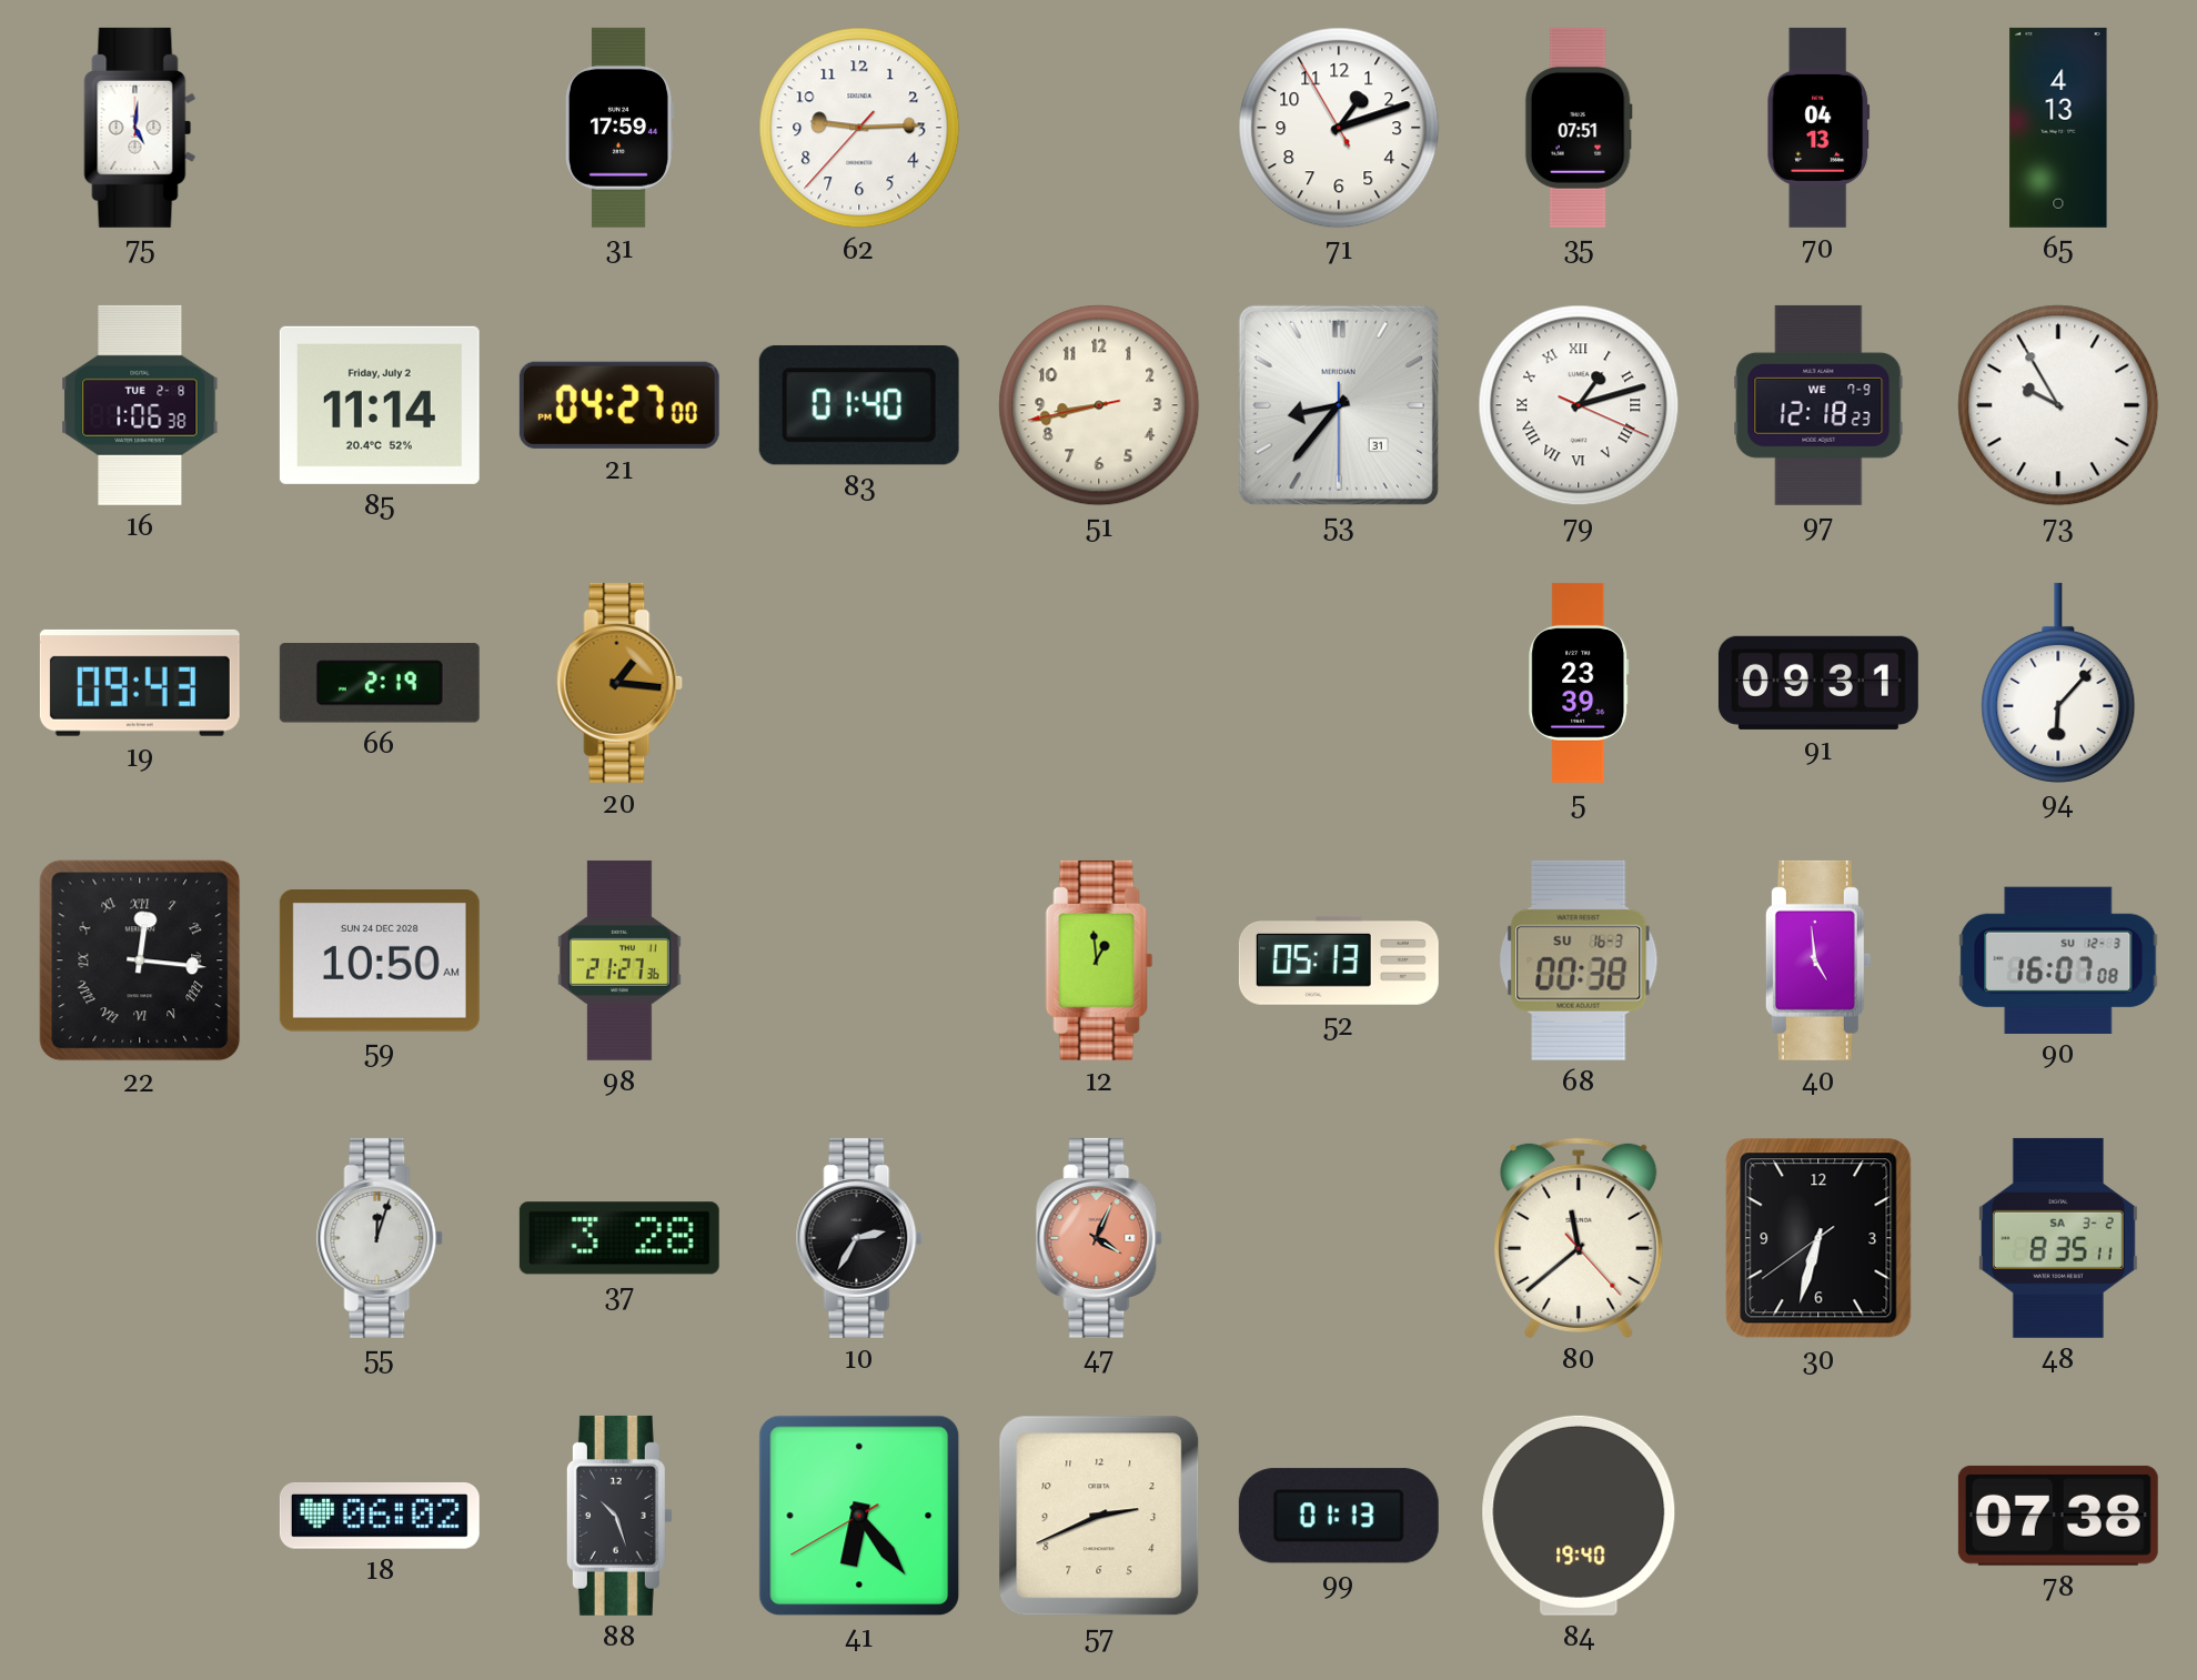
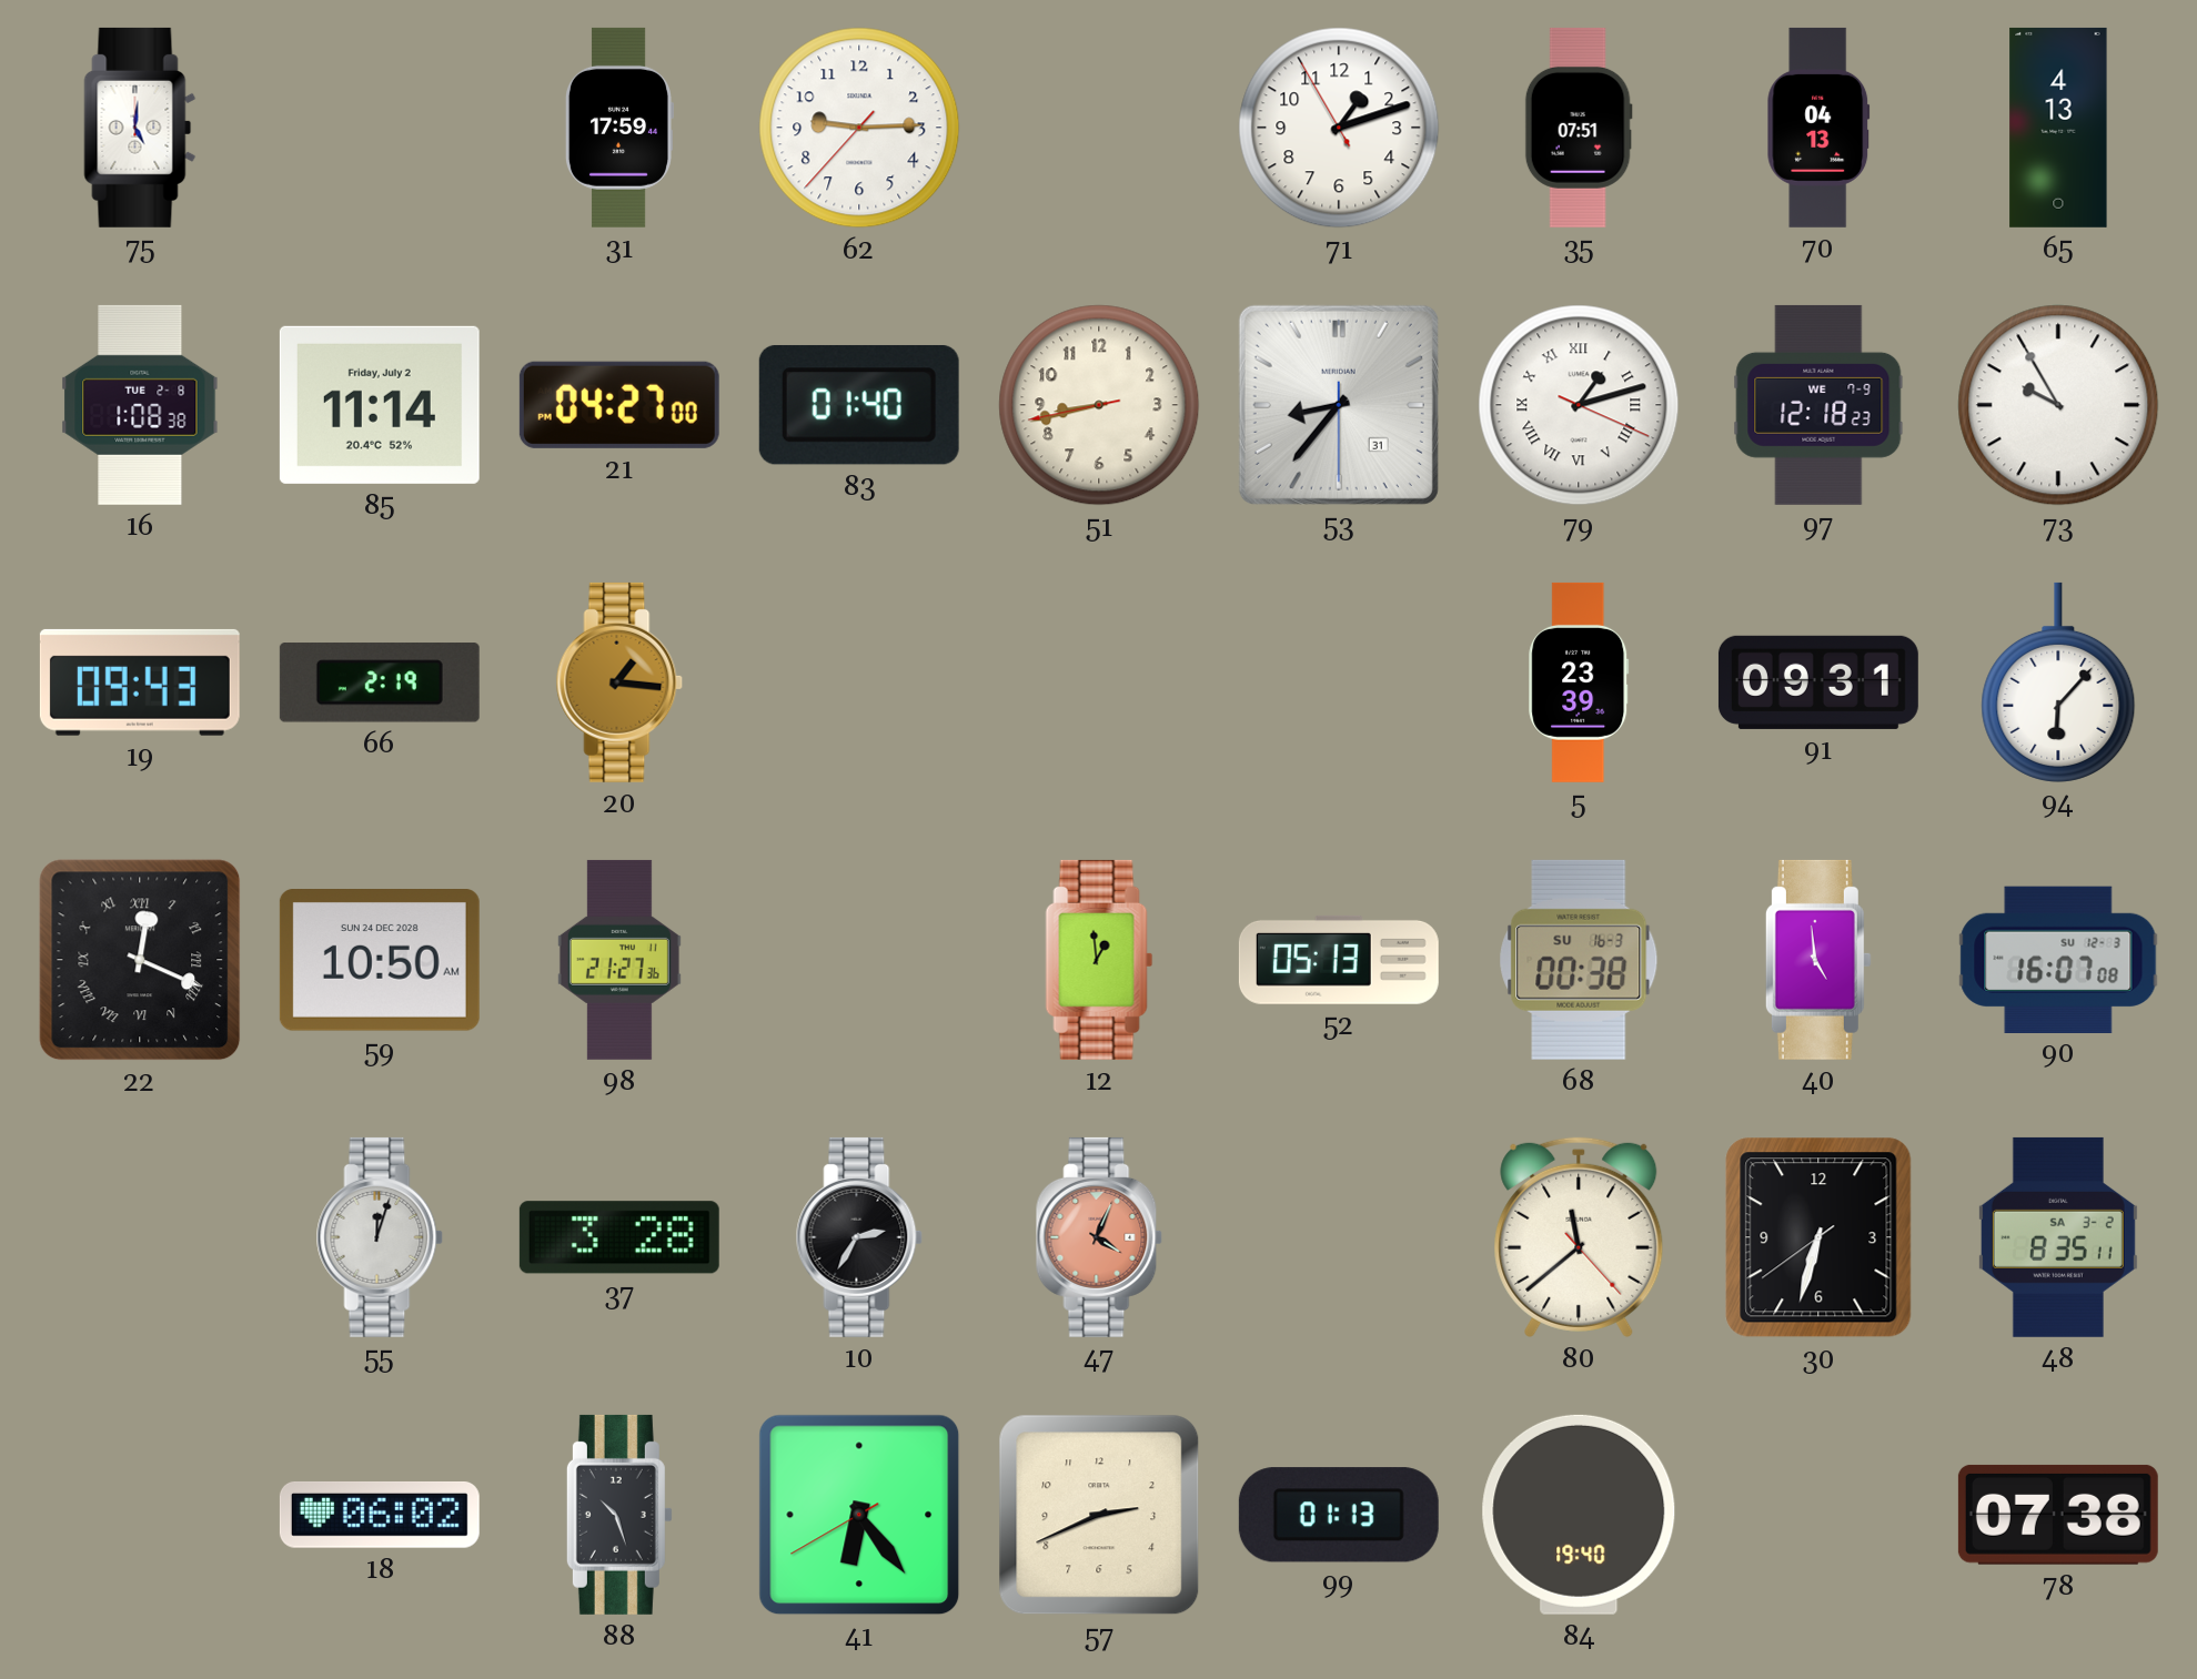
16: 1:06 -> 1:08 (140, 405)
22: 12:16 -> 12:19 (140, 960)
